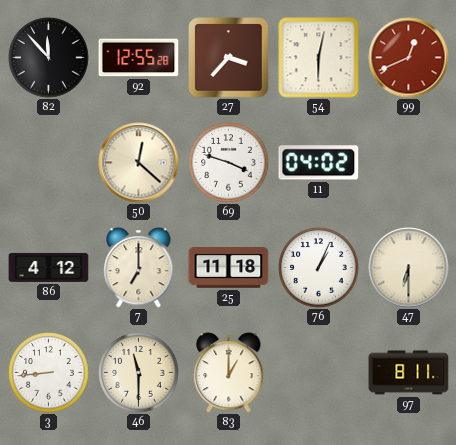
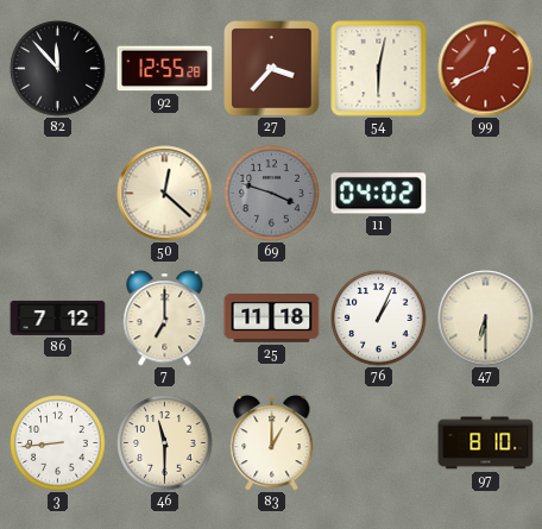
69 dial: white -> grey (272, 194)
86: 4:12 -> 7:12 (58, 317)
97: 8:11 -> 8:10 (486, 443)
